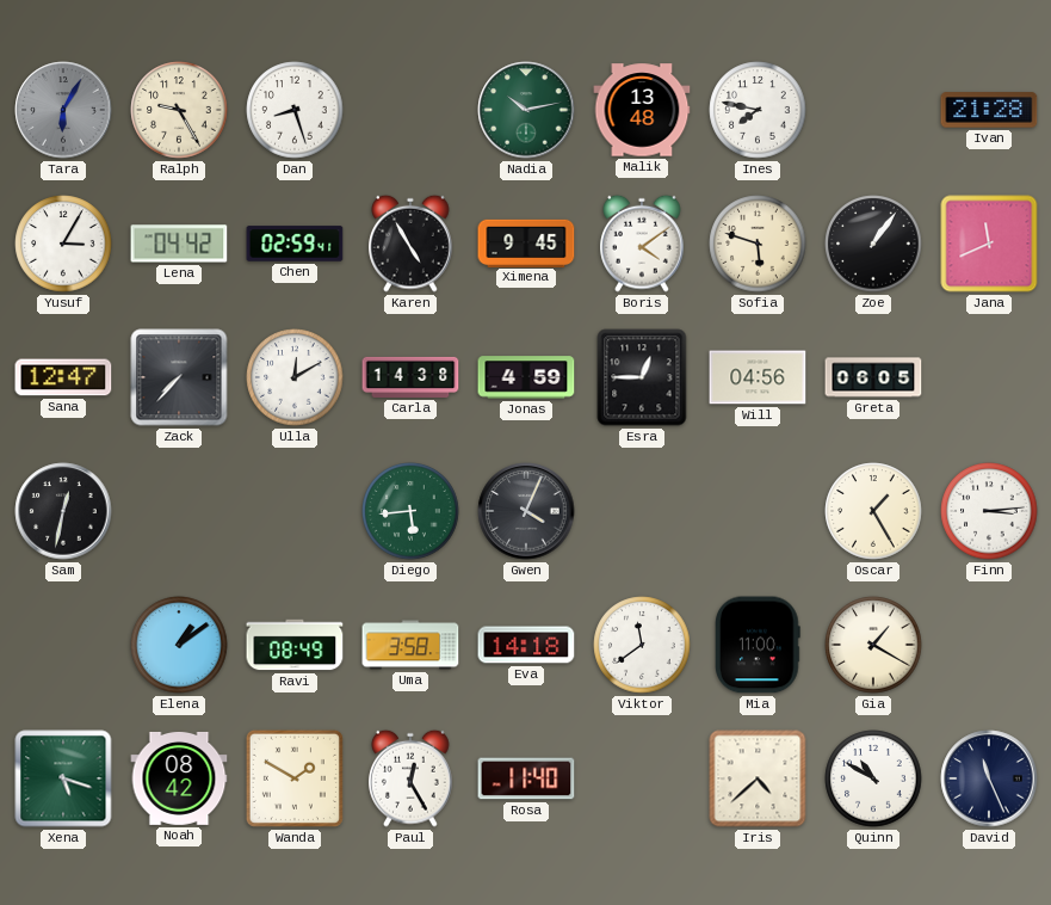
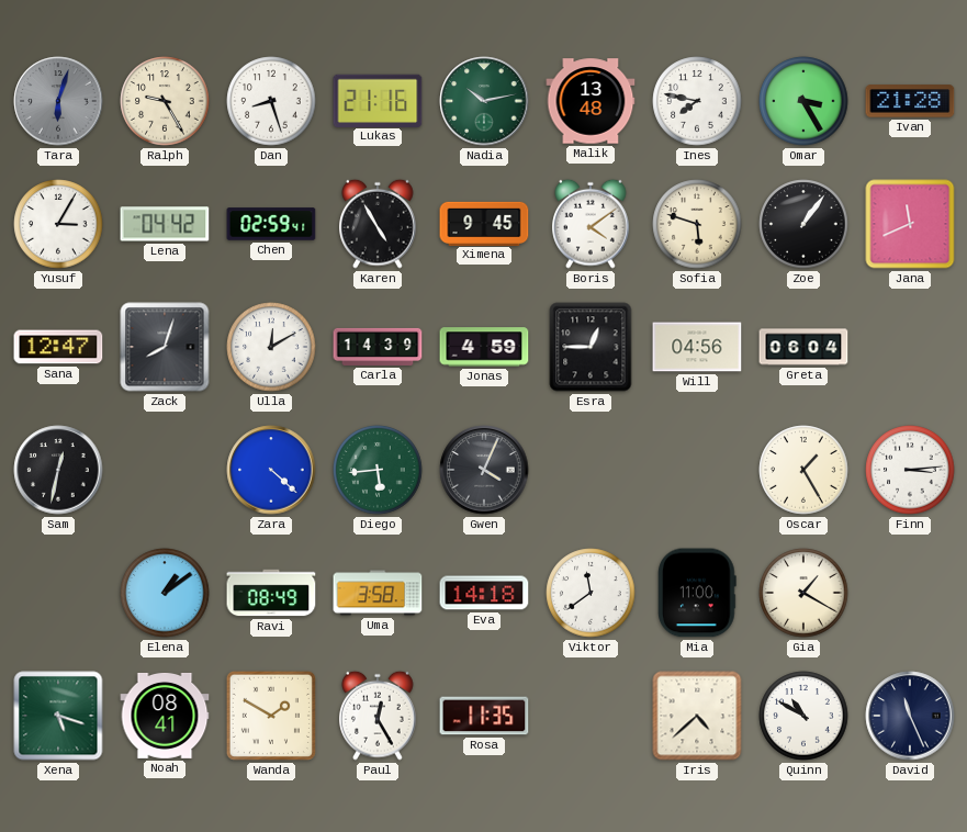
Tara: 6:05 -> 6:03 (58, 101)
Lukas: none -> 21:16 (378, 100)
Omar: none -> 3:25 (803, 101)
Zack: 7:37 -> 8:03 (165, 347)
Carla: 14:38 -> 14:39 (378, 347)
Greta: 06:05 -> 06:04 (803, 347)
Zara: none -> 4:22 (271, 470)
Noah: 08:42 -> 08:41 (165, 716)
Rosa: 11:40 -> 11:35 (484, 716)
